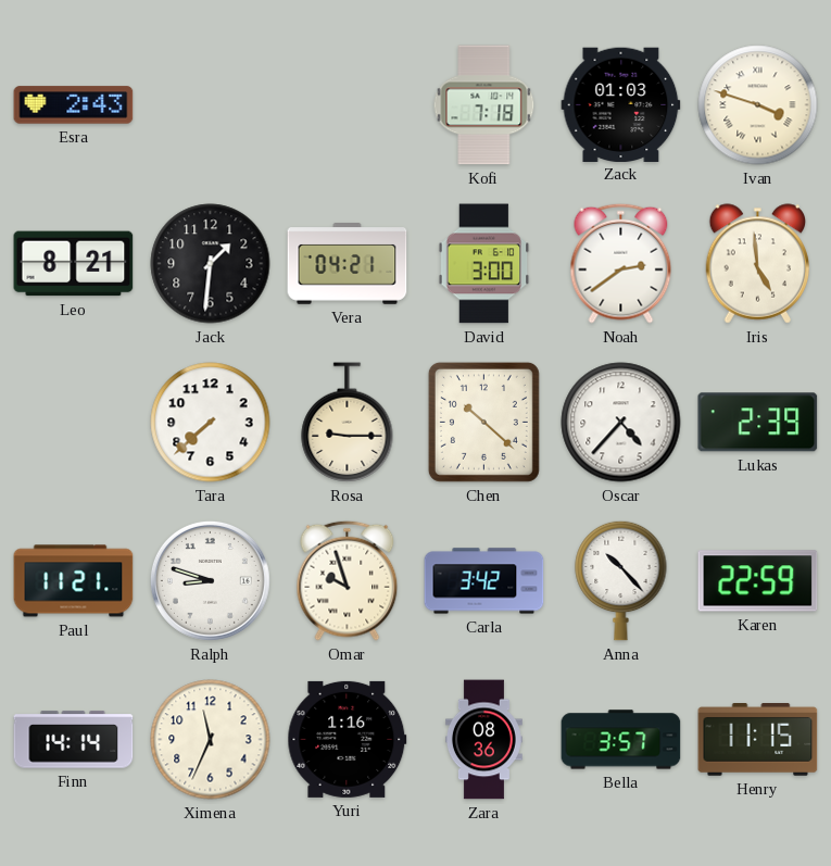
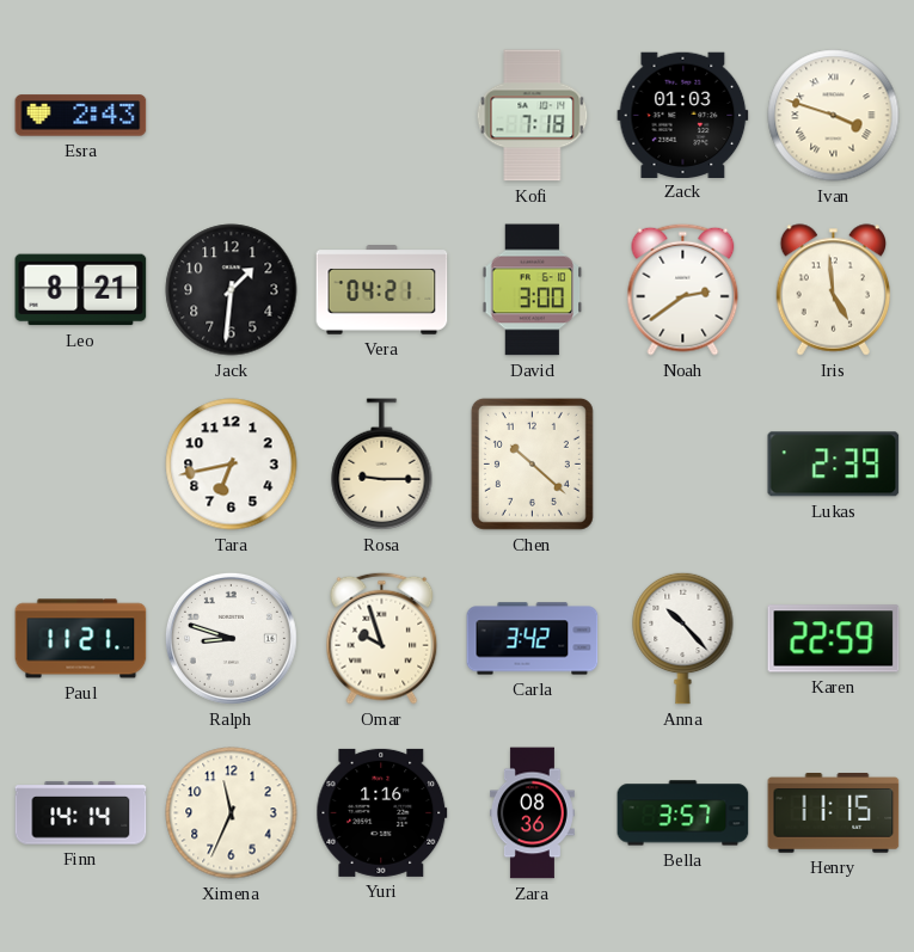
Tara: 7:38 -> 6:43 (232, 465)
Oscar: 4:37 -> none (621, 423)
